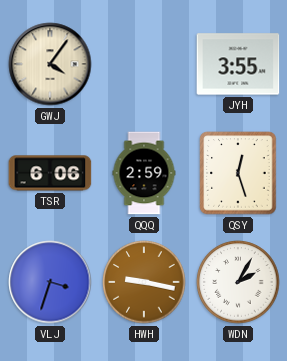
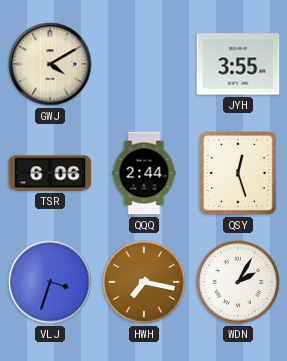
GWJ: 4:06 -> 4:10 (50, 64)
QQQ: 2:59 -> 2:44 (144, 173)
HWH: 9:17 -> 7:17 (144, 282)
